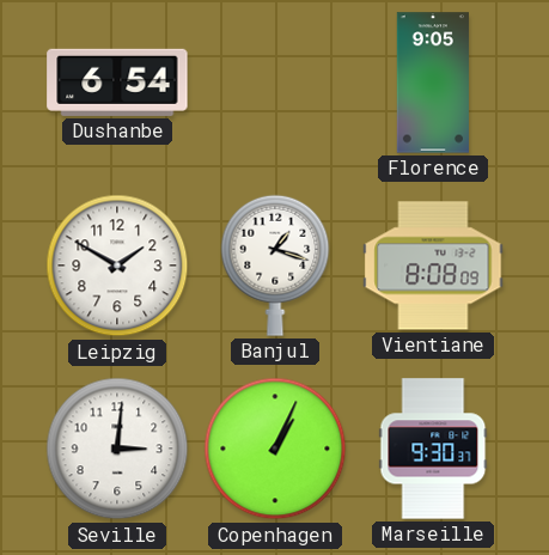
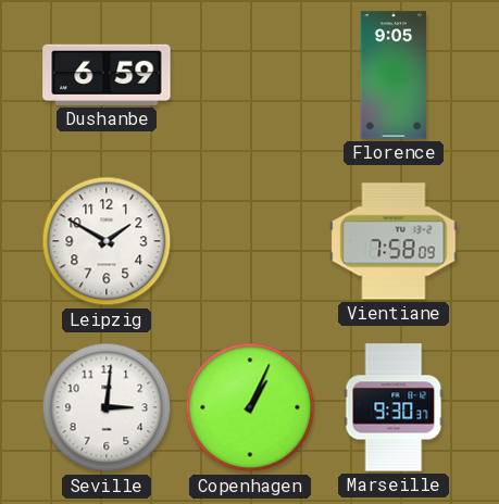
Dushanbe: 6:54 -> 6:59 (107, 75)
Banjul: 1:18 -> none (275, 266)
Vientiane: 8:08 -> 7:58 (394, 241)
